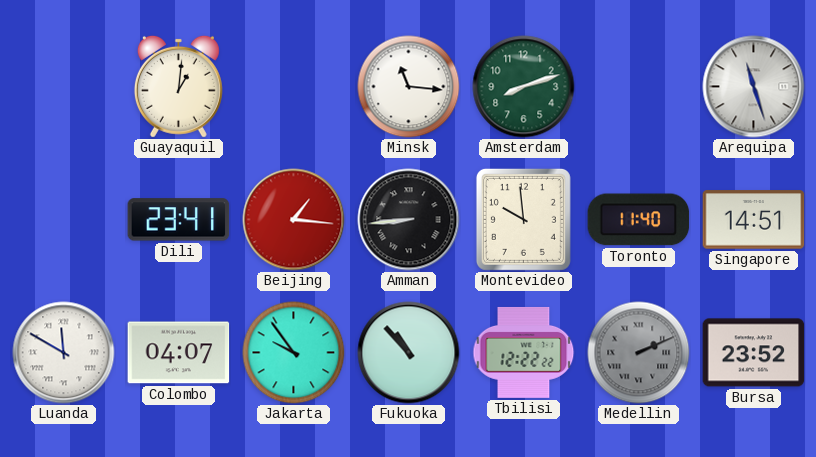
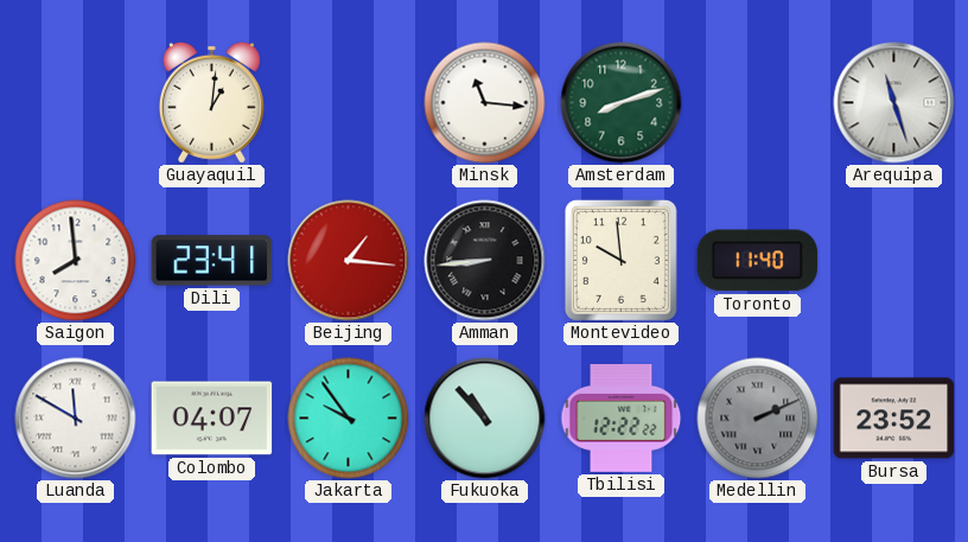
Saigon: none -> 7:59 (76, 261)
Singapore: 14:51 -> none (754, 220)
